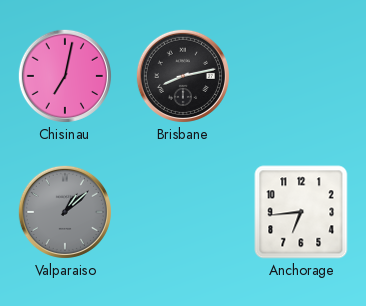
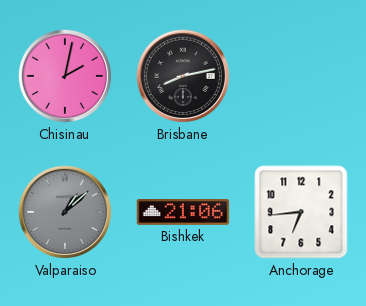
Chisinau: 7:02 -> 2:02 (65, 76)
Bishkek: none -> 21:06 (183, 212)
